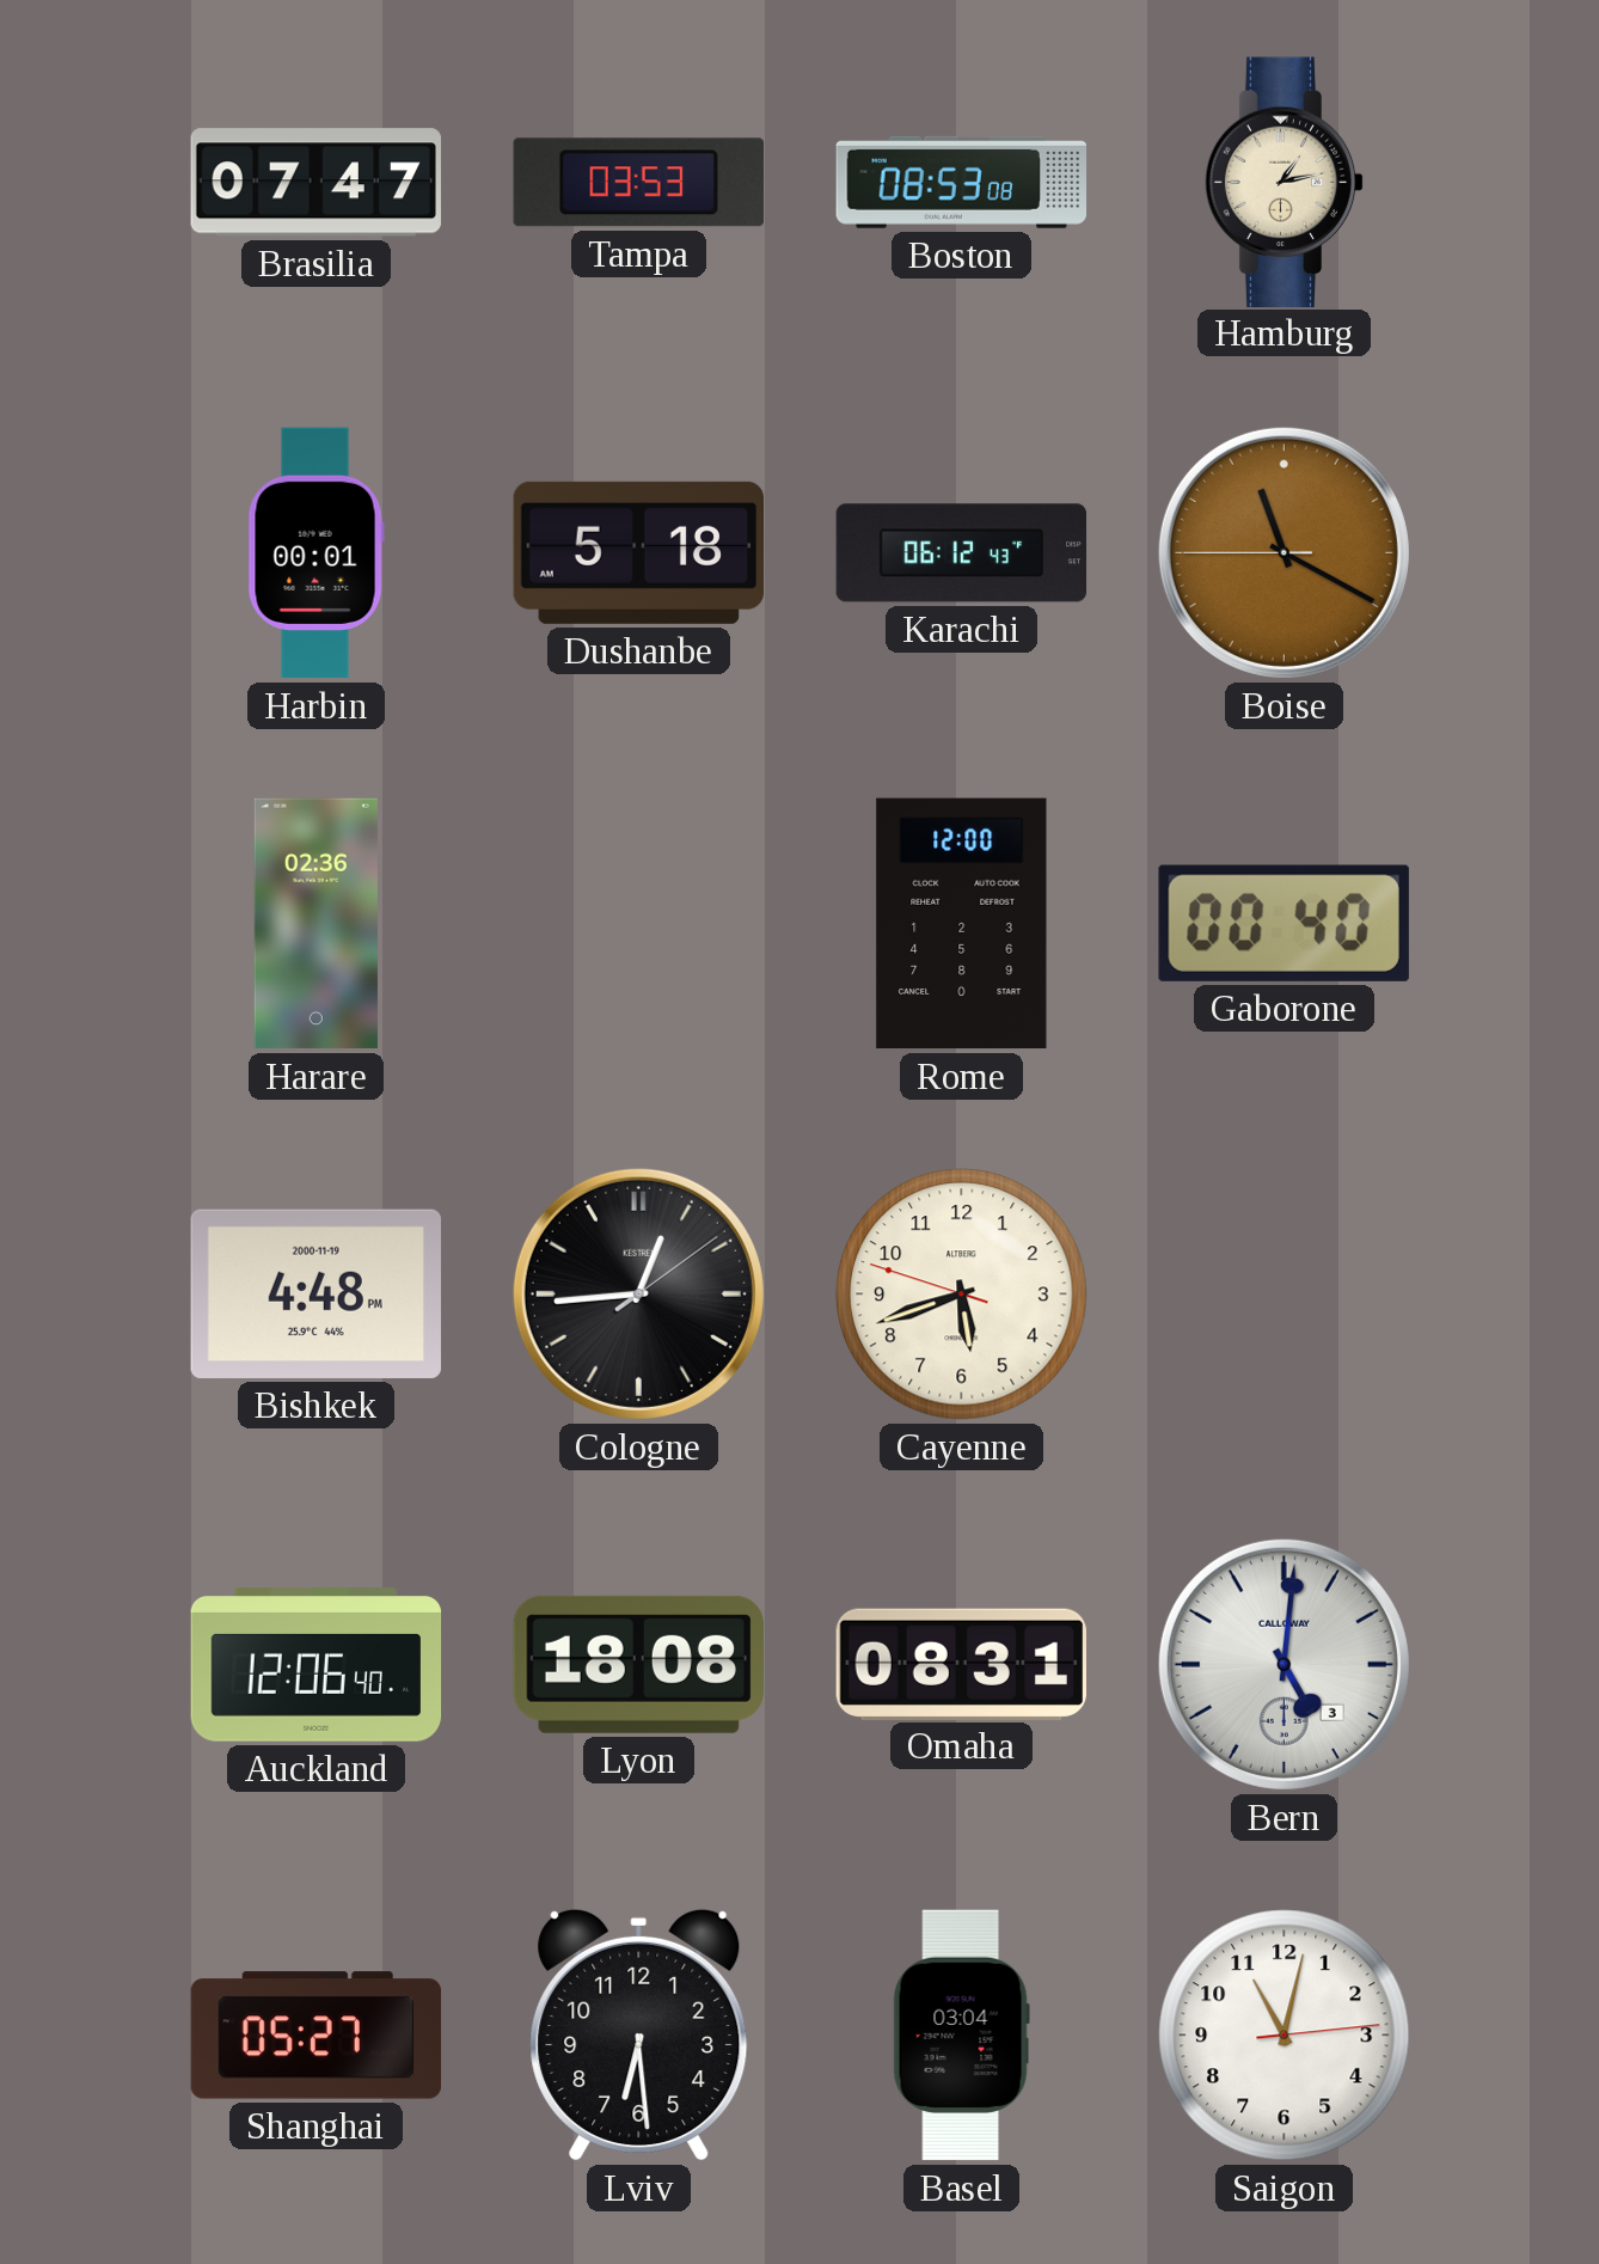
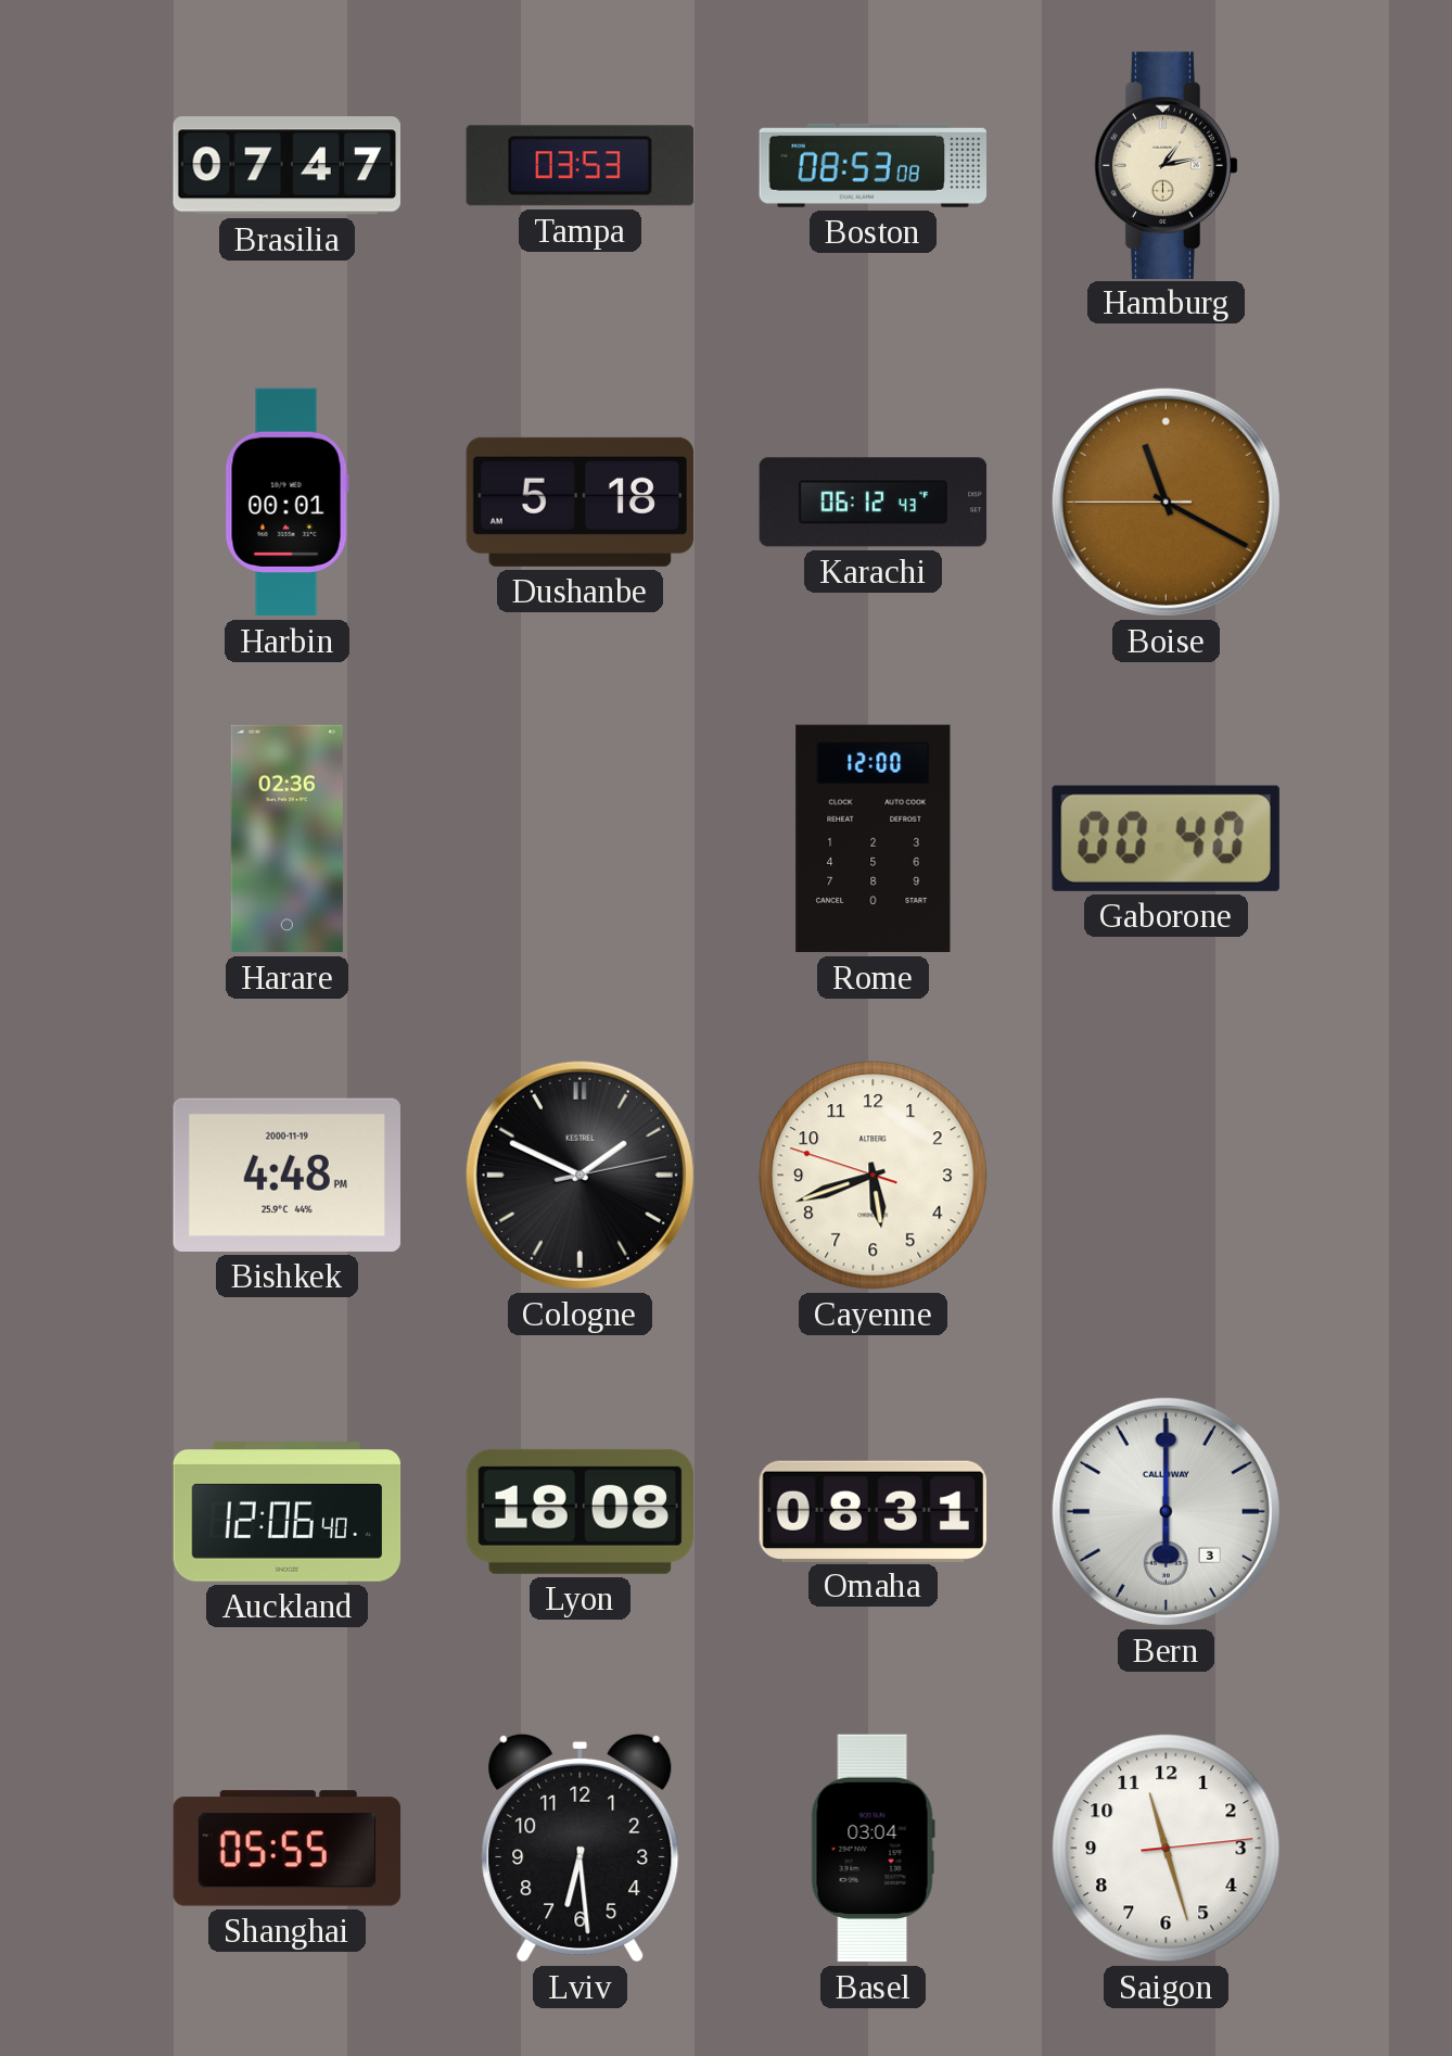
Cologne: 12:44 -> 1:49 (579, 1175)
Bern: 5:01 -> 6:00 (1166, 1511)
Shanghai: 05:27 -> 05:55 (288, 1849)
Saigon: 11:02 -> 11:27 (1167, 1849)
